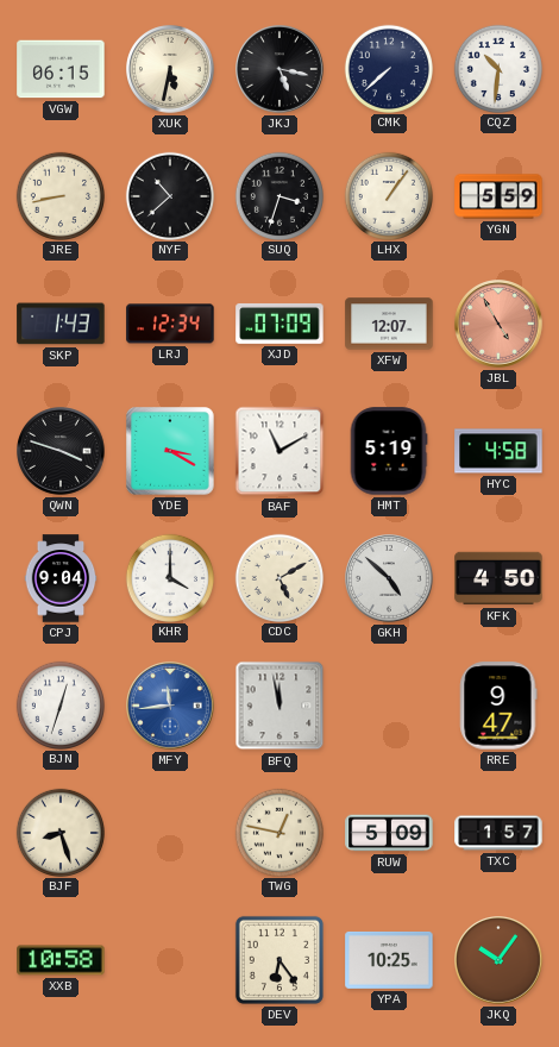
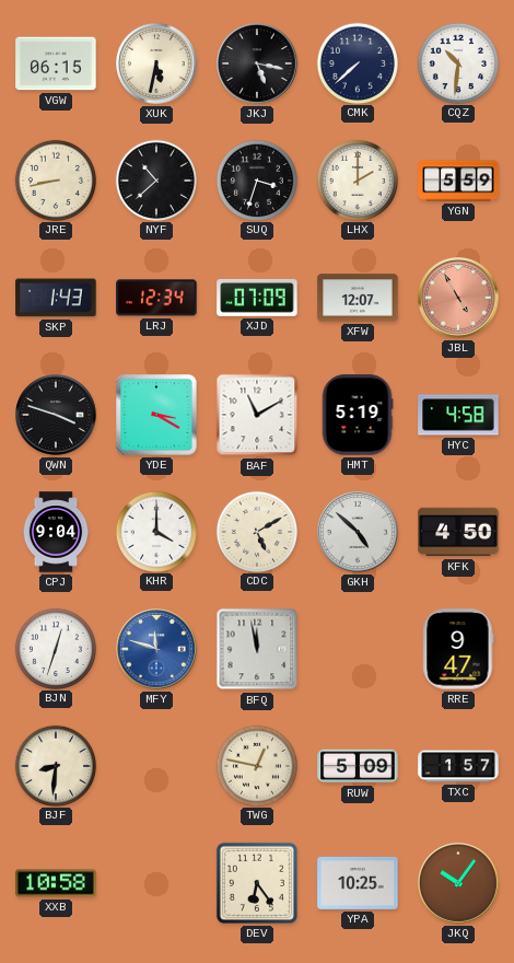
LHX: 1:06 -> 2:00 (357, 179)
MFY: 11:44 -> 11:48 (157, 650)
BJF: 8:27 -> 8:31 (55, 765)
